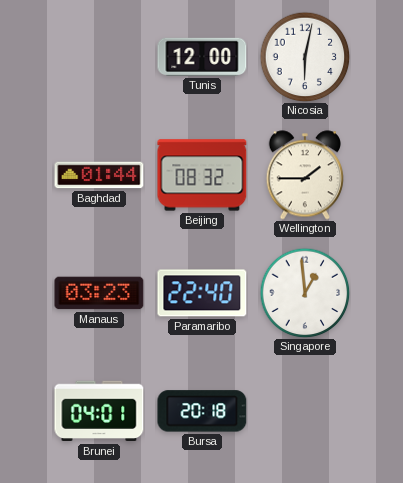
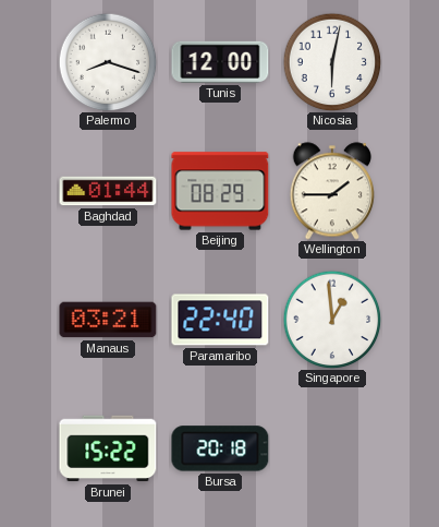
Palermo: none -> 8:18 (108, 62)
Beijing: 08:32 -> 08:29 (220, 191)
Manaus: 03:23 -> 03:21 (108, 320)
Brunei: 04:01 -> 15:22 (108, 448)
